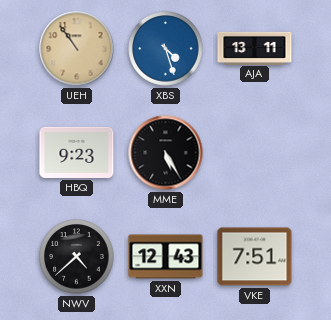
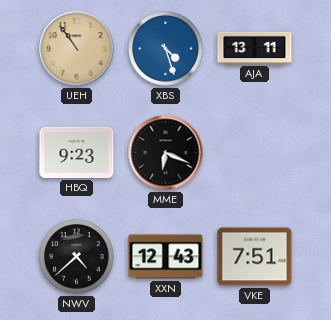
MME: 5:25 -> 6:19 (166, 153)
